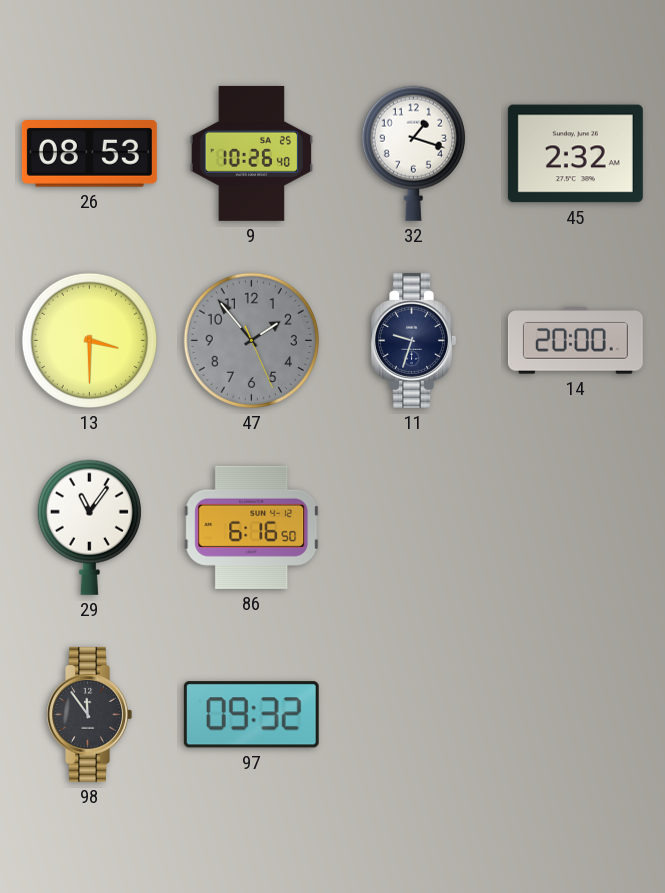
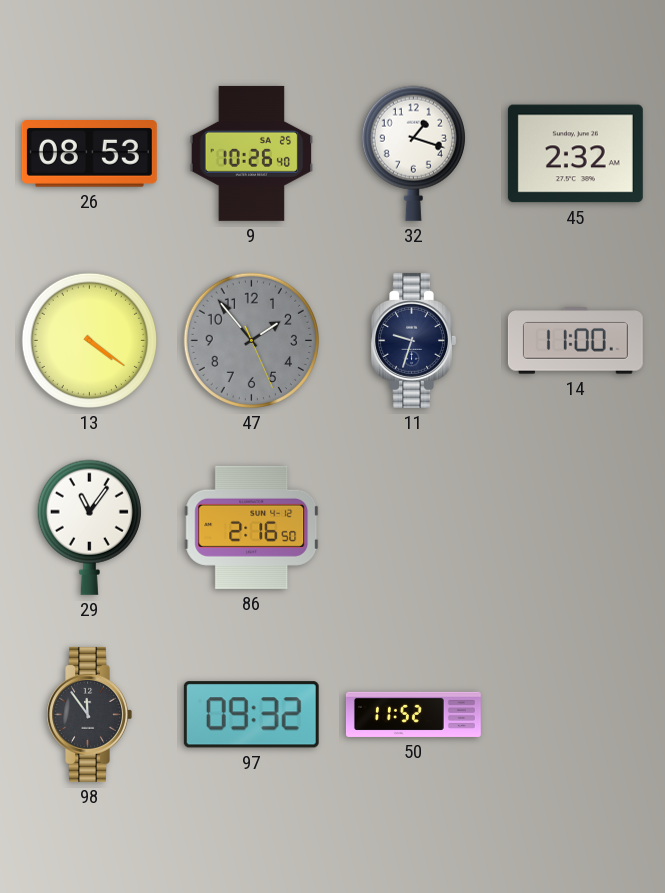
13: 3:30 -> 4:21 (89, 340)
14: 20:00 -> 11:00 (575, 341)
86: 6:16 -> 2:16 (252, 527)
50: none -> 11:52 (413, 714)
